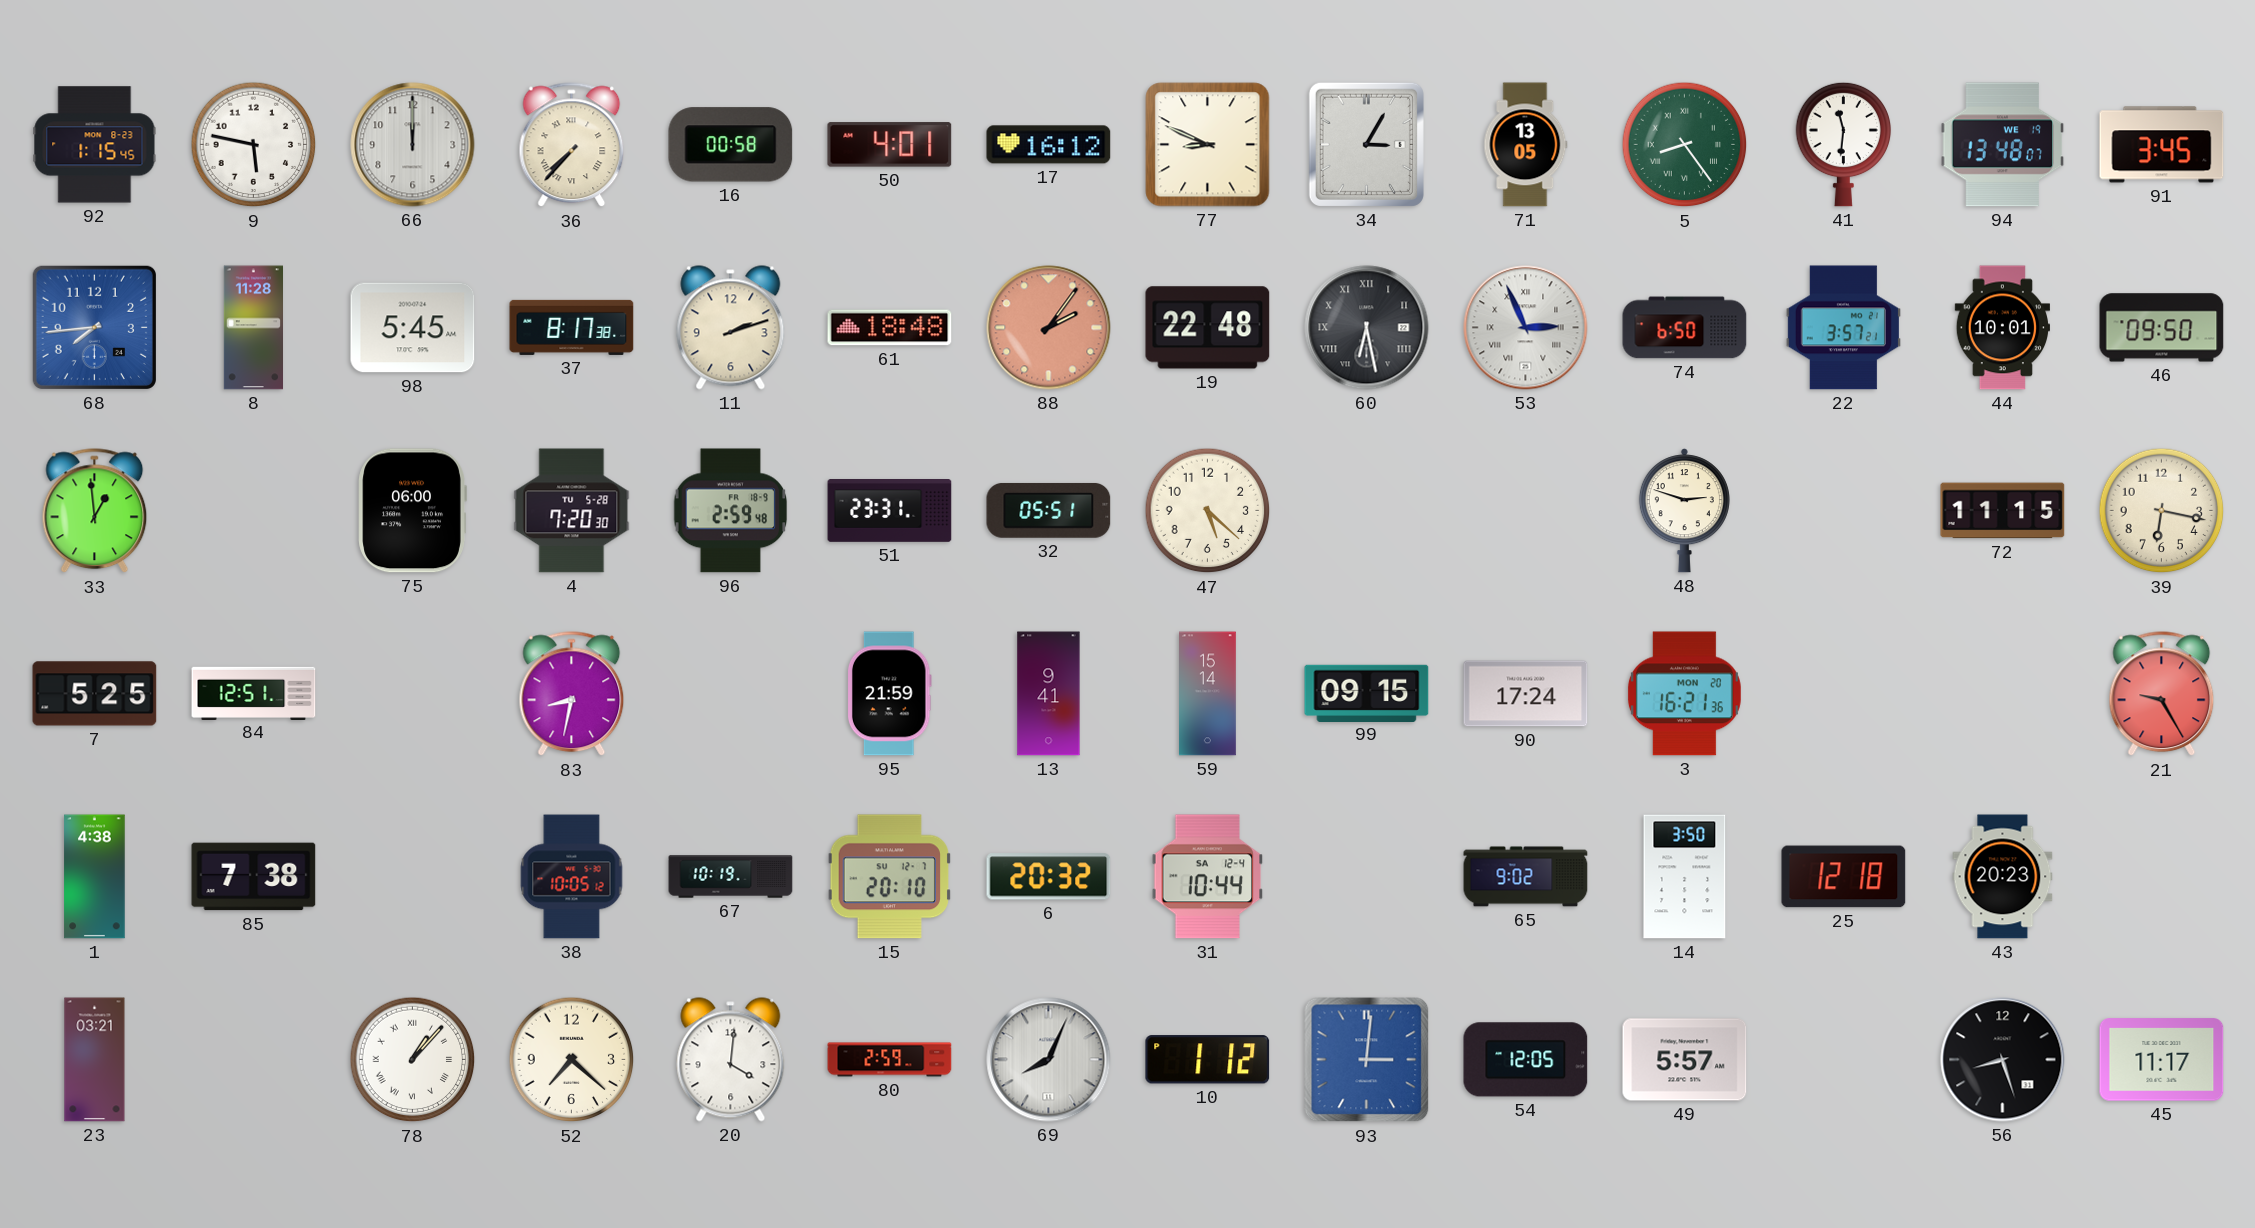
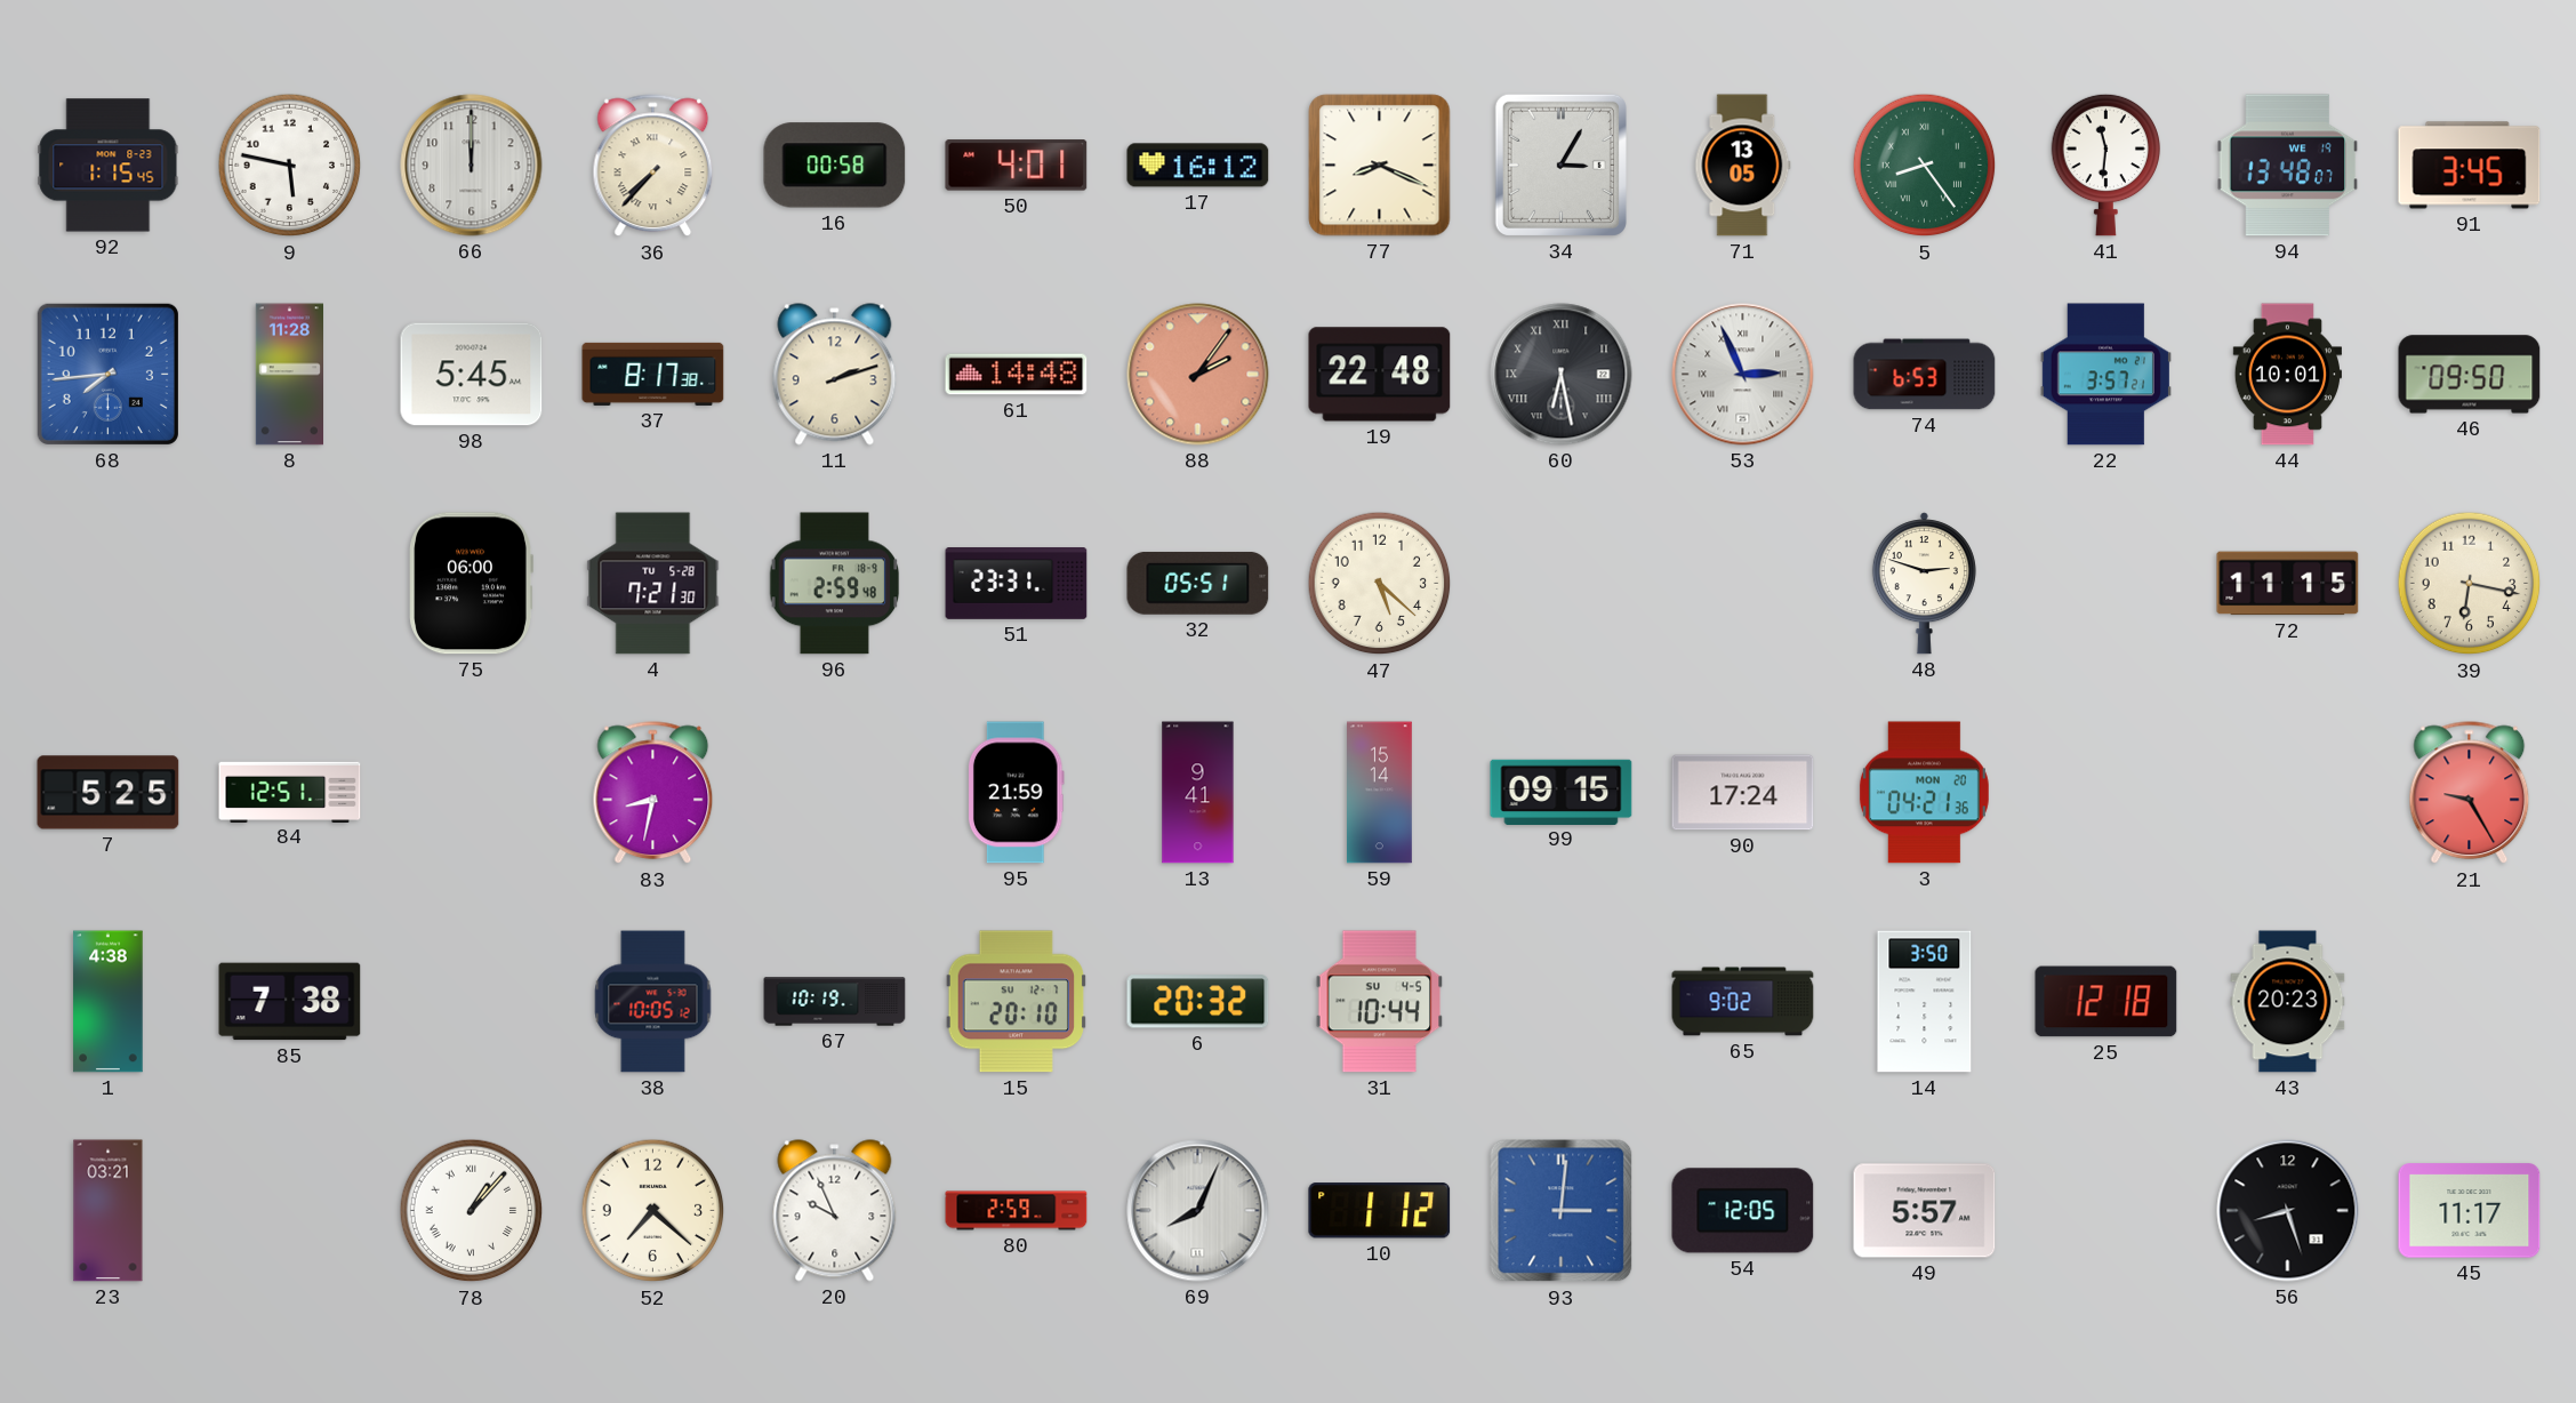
77: 8:49 -> 8:19 (1380, 166)
61: 18:48 -> 14:48 (1017, 375)
74: 6:50 -> 6:53 (1925, 375)
33: 12:59 -> none (95, 511)
4: 7:20 -> 7:21 (653, 584)
3: 16:21 -> 04:21 (1924, 793)
31 date: SA 12-4 -> SU 4-5 (1380, 1002)
20: 4:01 -> 9:56 (835, 1211)
